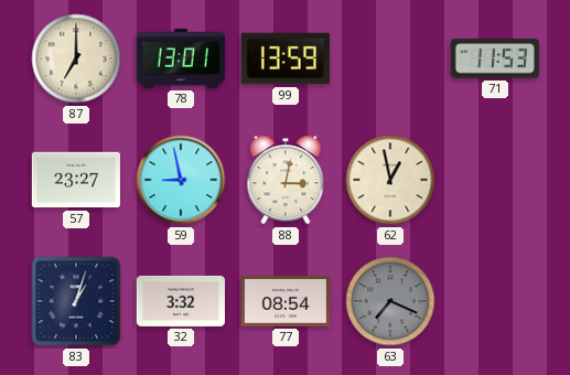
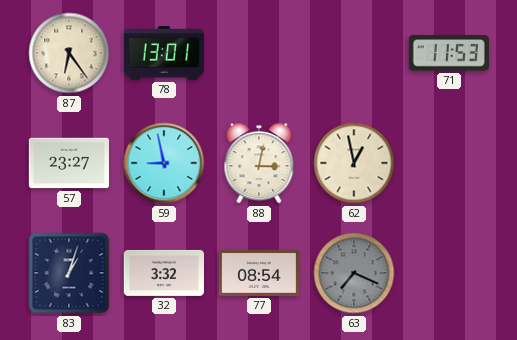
87: 7:00 -> 6:24 (69, 53)
99: 13:59 -> none (286, 58)
